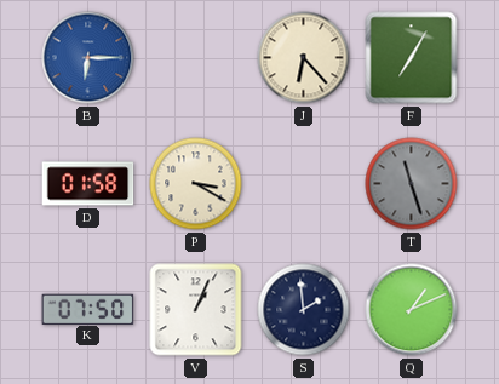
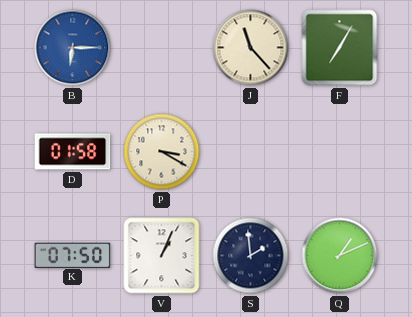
J: 6:23 -> 11:23 (251, 48)
T: 11:27 -> none (412, 184)
